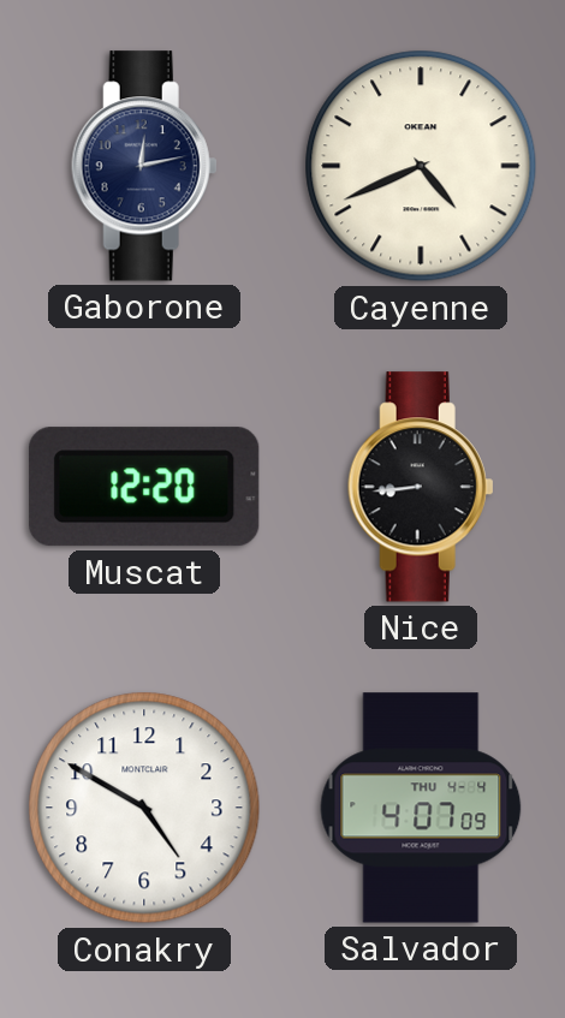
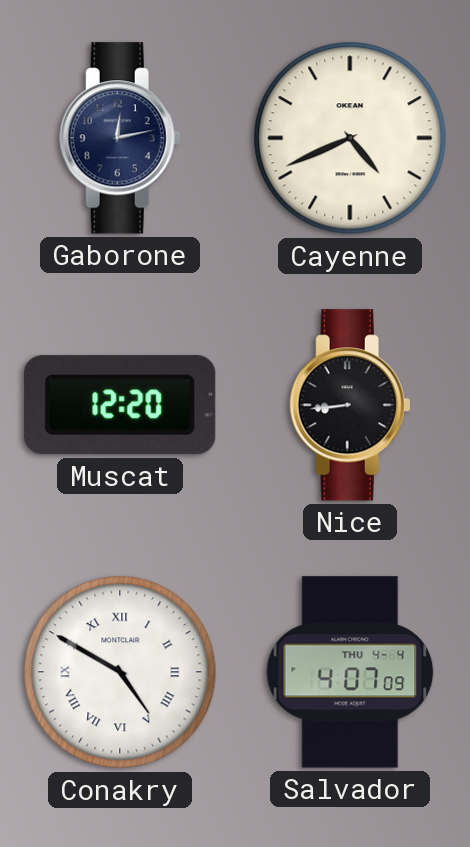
Conakry numerals: Arabic -> Roman (120, 672)
